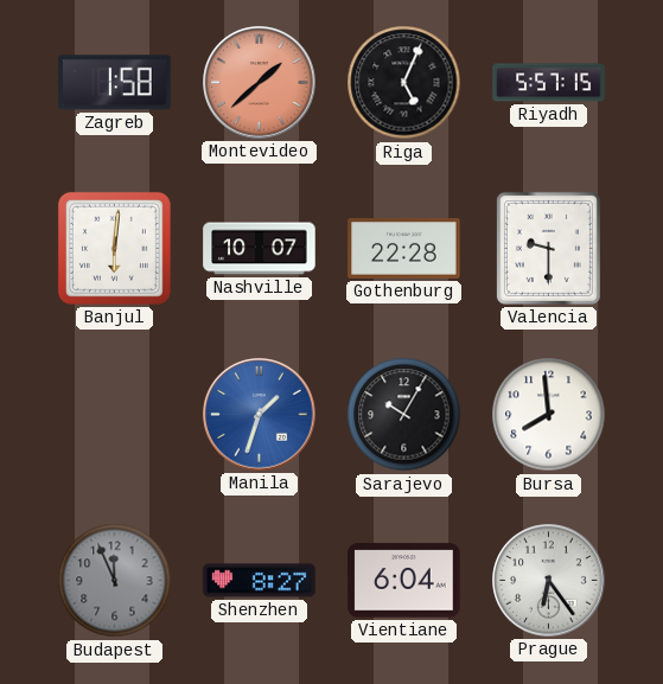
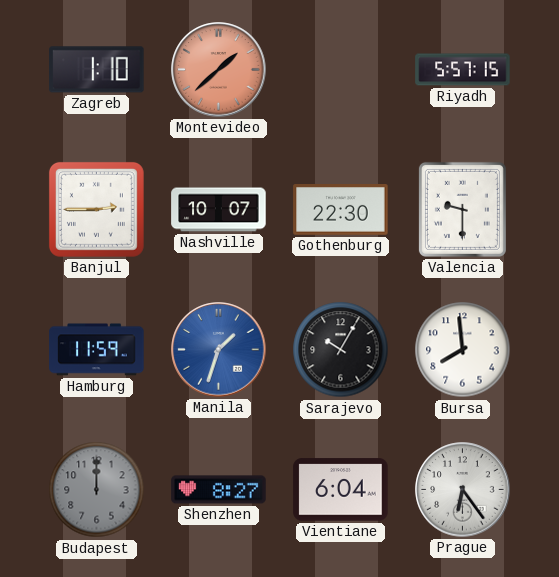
Zagreb: 1:58 -> 1:10 (97, 70)
Riga: 5:04 -> none (404, 83)
Banjul: 6:01 -> 2:45 (96, 209)
Gothenburg: 22:28 -> 22:30 (341, 210)
Hamburg: none -> 11:59 (97, 350)
Budapest: 11:56 -> 12:00 (97, 490)
